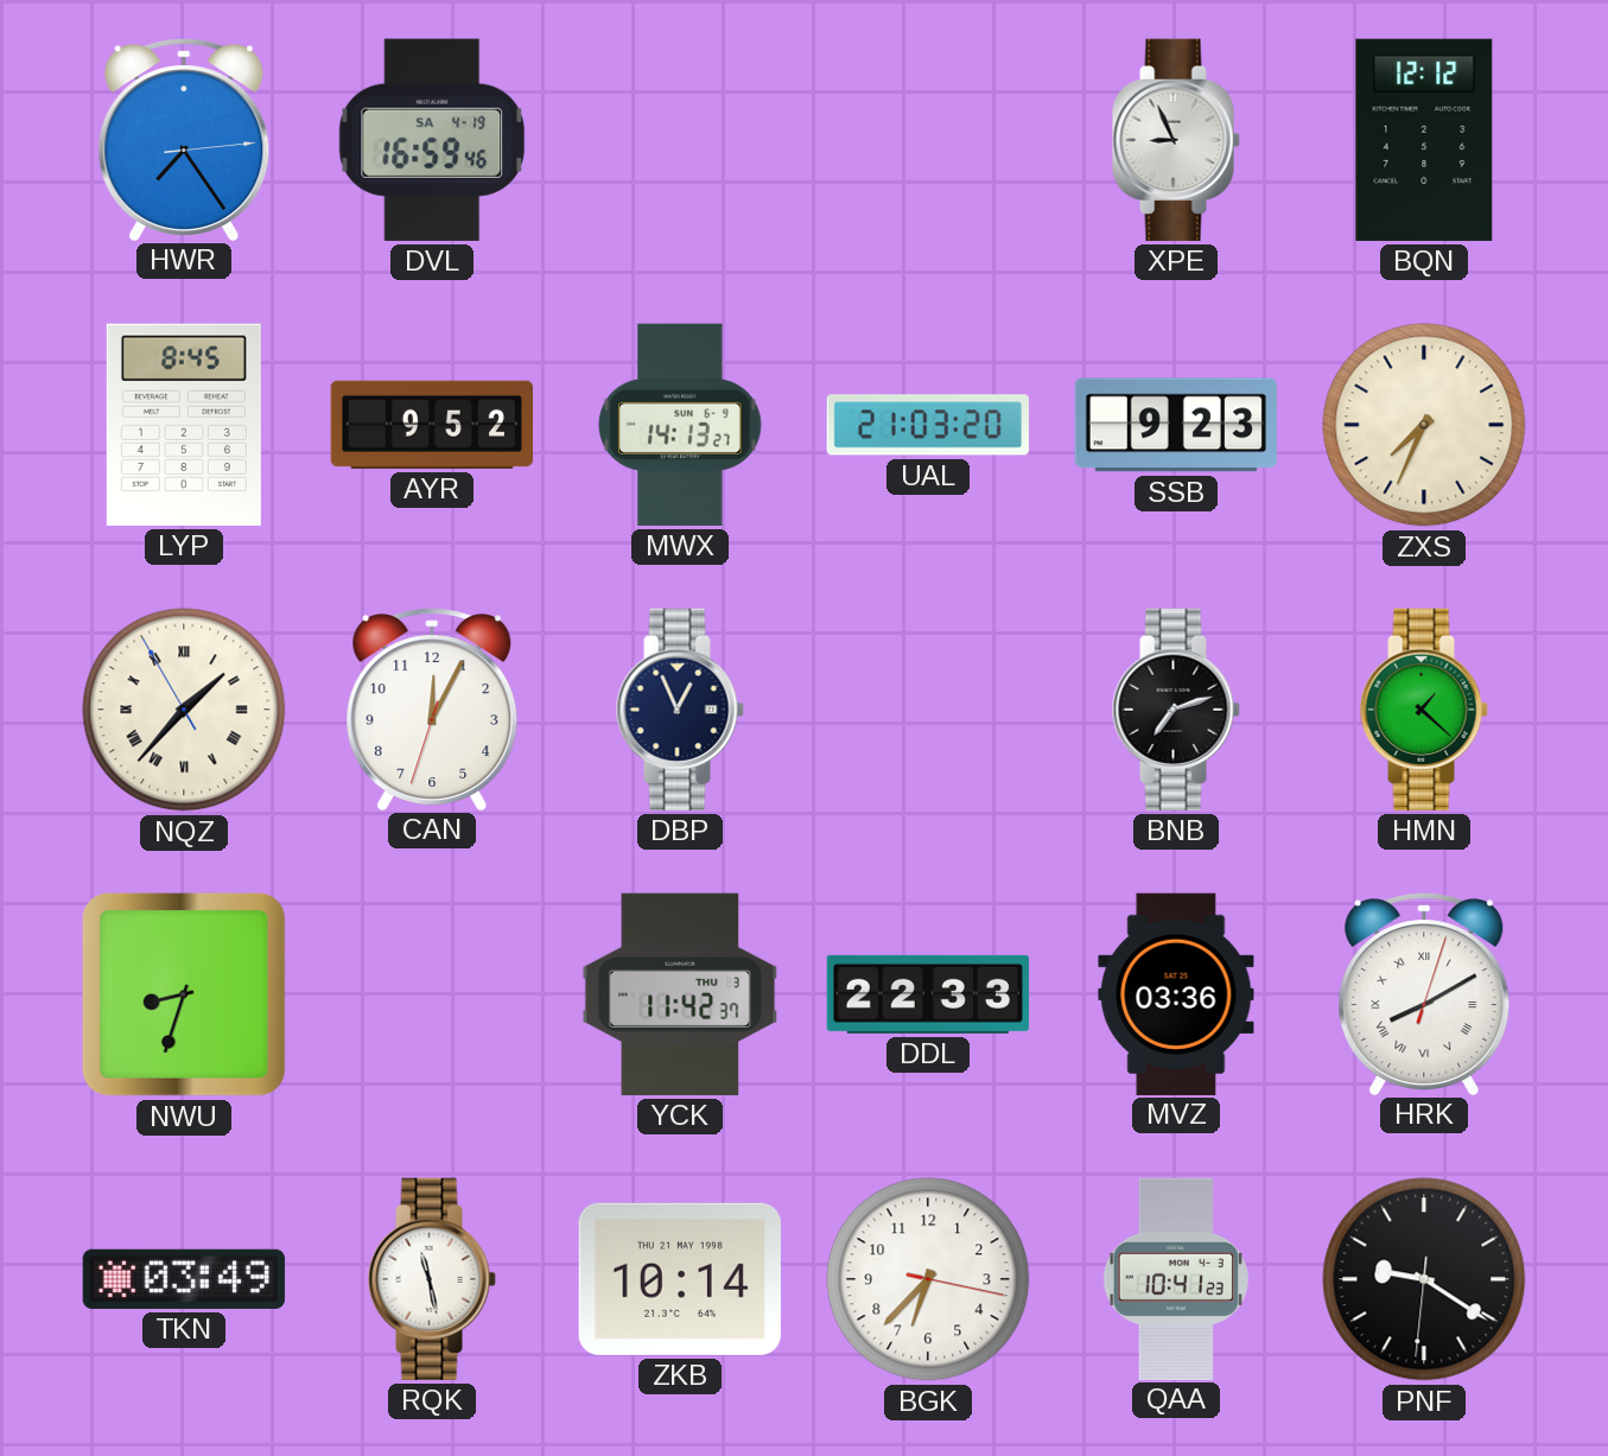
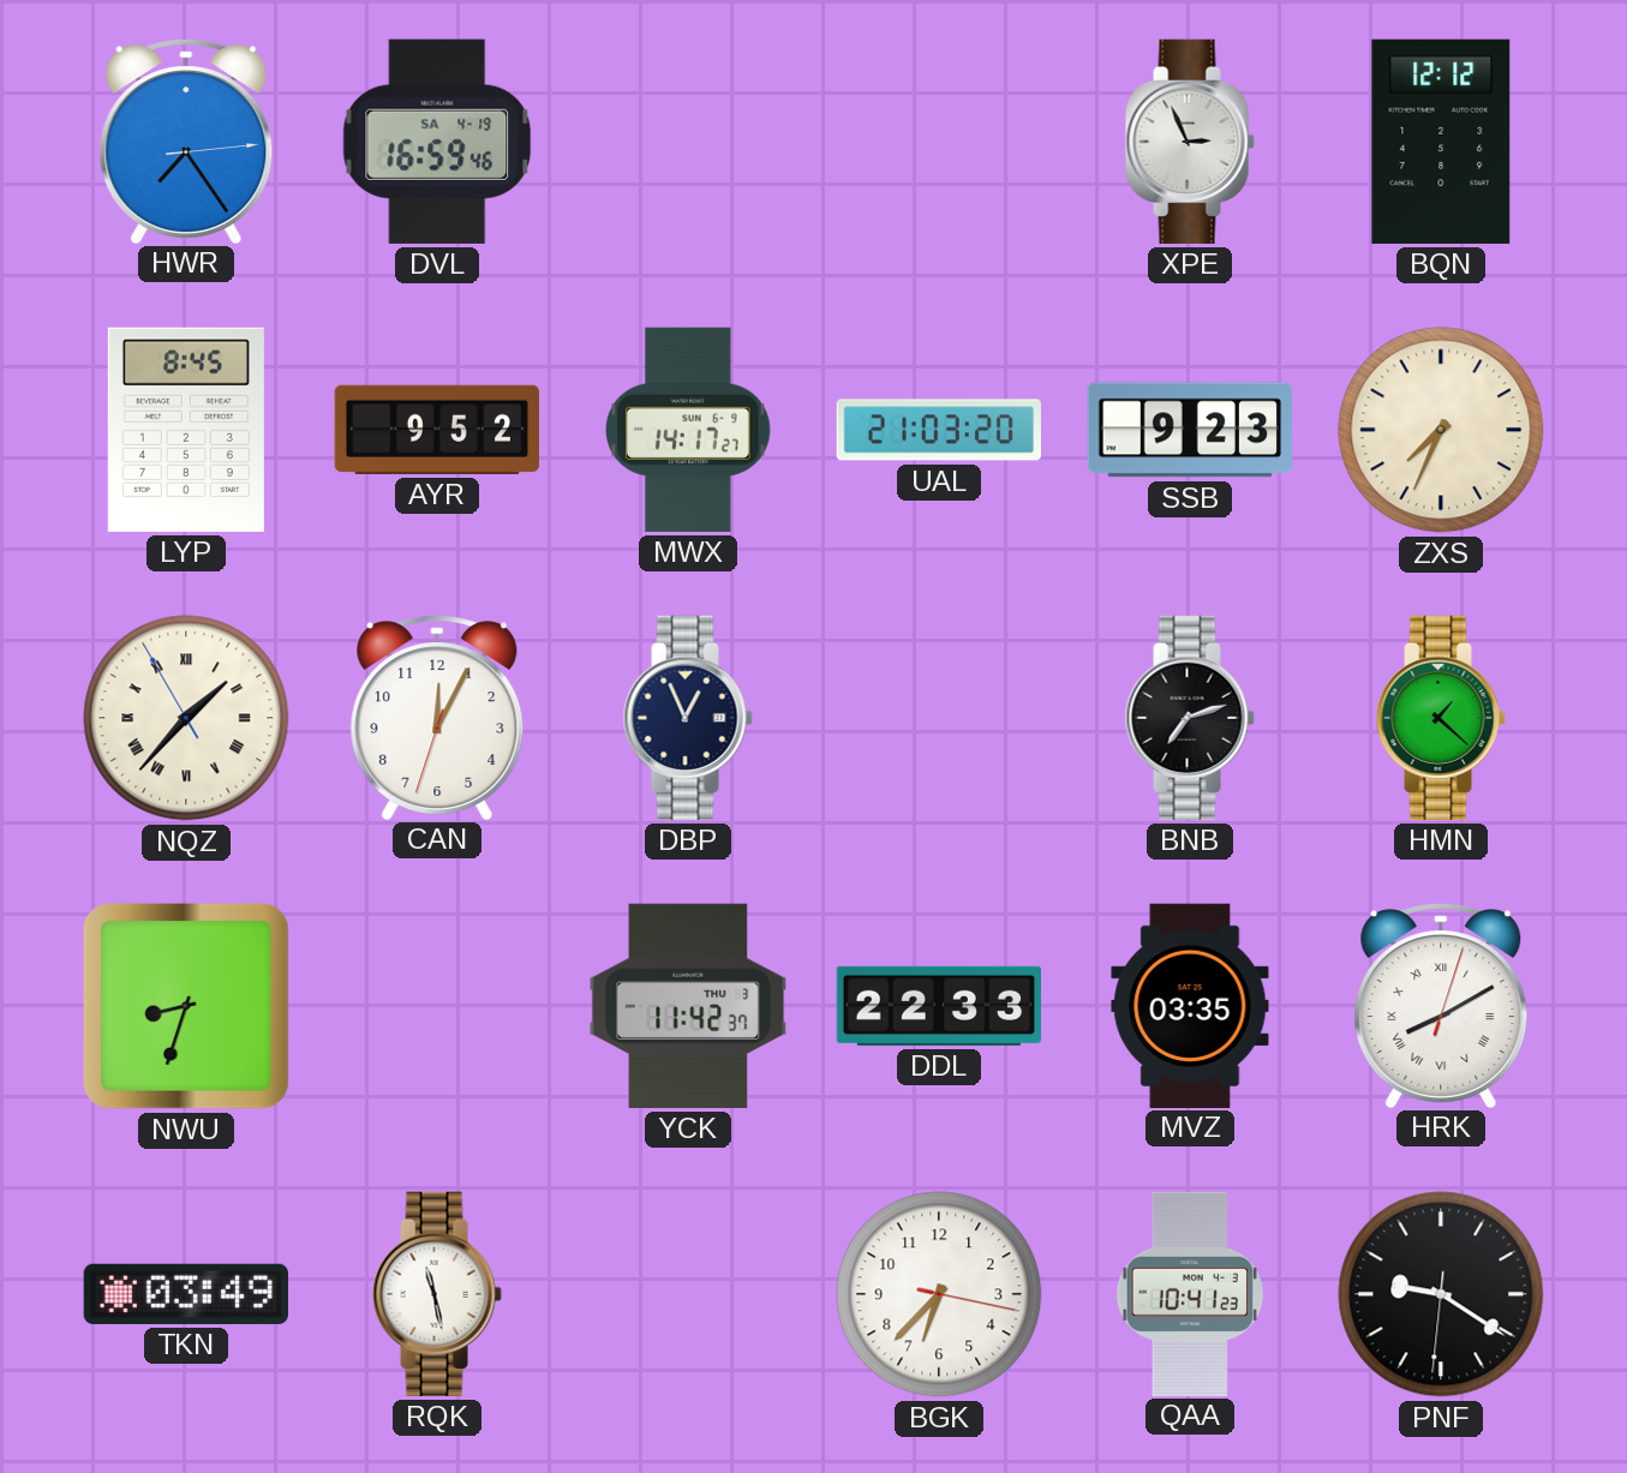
XPE: 8:56 -> 2:56 (1190, 142)
MWX: 14:13 -> 14:17 (688, 430)
MVZ: 03:36 -> 03:35 (1190, 1005)
ZKB: 10:14 -> none (680, 1279)
